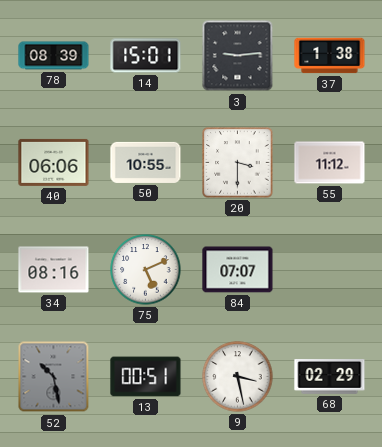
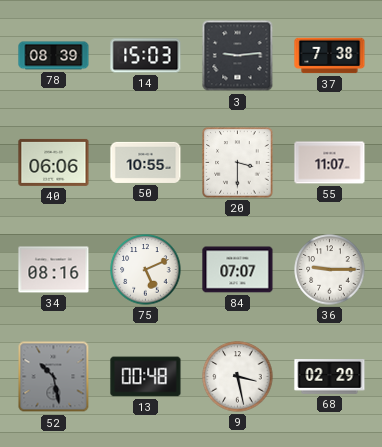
14: 15:01 -> 15:03 (146, 56)
37: 1:38 -> 7:38 (330, 56)
55: 11:12 -> 11:07 (330, 163)
36: none -> 9:15 (330, 270)
13: 00:51 -> 00:48 (146, 377)
